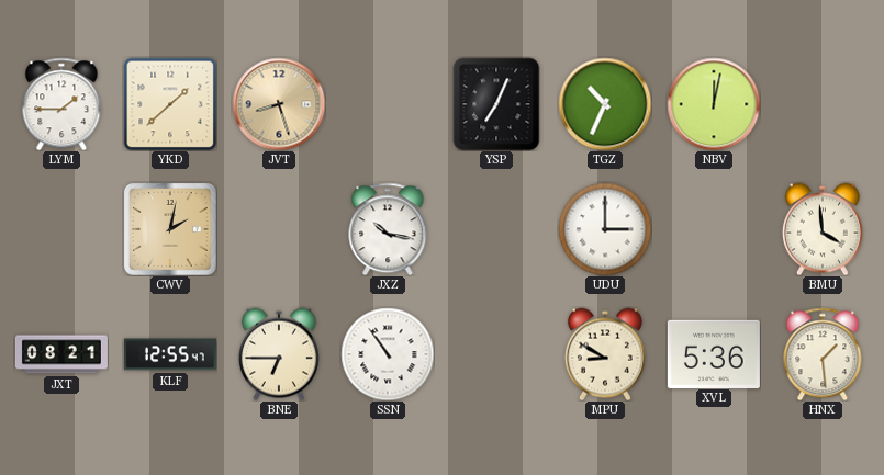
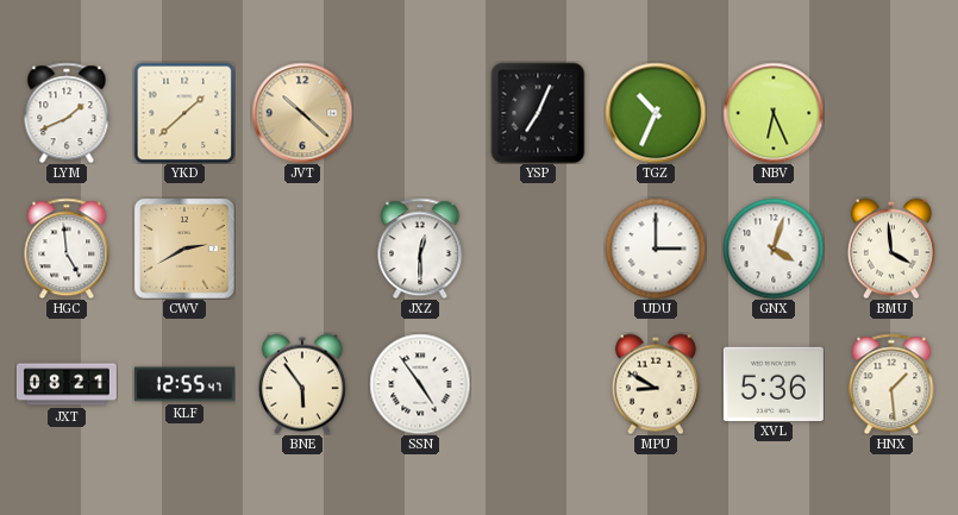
LYM: 1:45 -> 1:41 (67, 113)
JVT: 8:27 -> 10:22 (302, 113)
NBV: 12:02 -> 6:26 (774, 113)
HGC: none -> 4:59 (67, 249)
CWV: 2:02 -> 2:40 (184, 249)
JXZ: 10:17 -> 12:30 (420, 249)
GNX: none -> 4:03 (774, 249)
BNE: 6:45 -> 5:54 (302, 384)
SSN: 10:54 -> 4:54 (420, 384)
